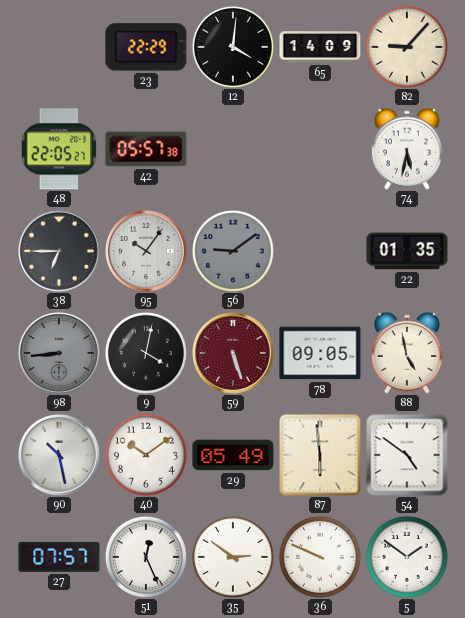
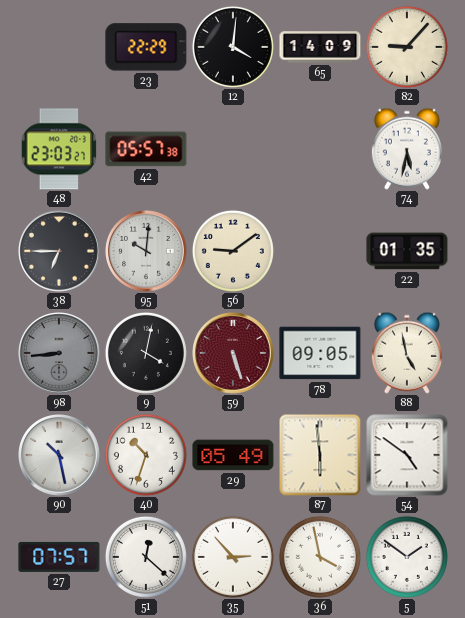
48: 22:05 -> 23:03 (59, 149)
95: 10:06 -> 10:01 (147, 252)
56 dial: grey -> cream (233, 251)
40: 10:09 -> 10:33 (146, 455)
51: 12:26 -> 12:22 (146, 557)
35: 2:51 -> 2:53 (233, 557)
36: 9:49 -> 3:58 (320, 557)
